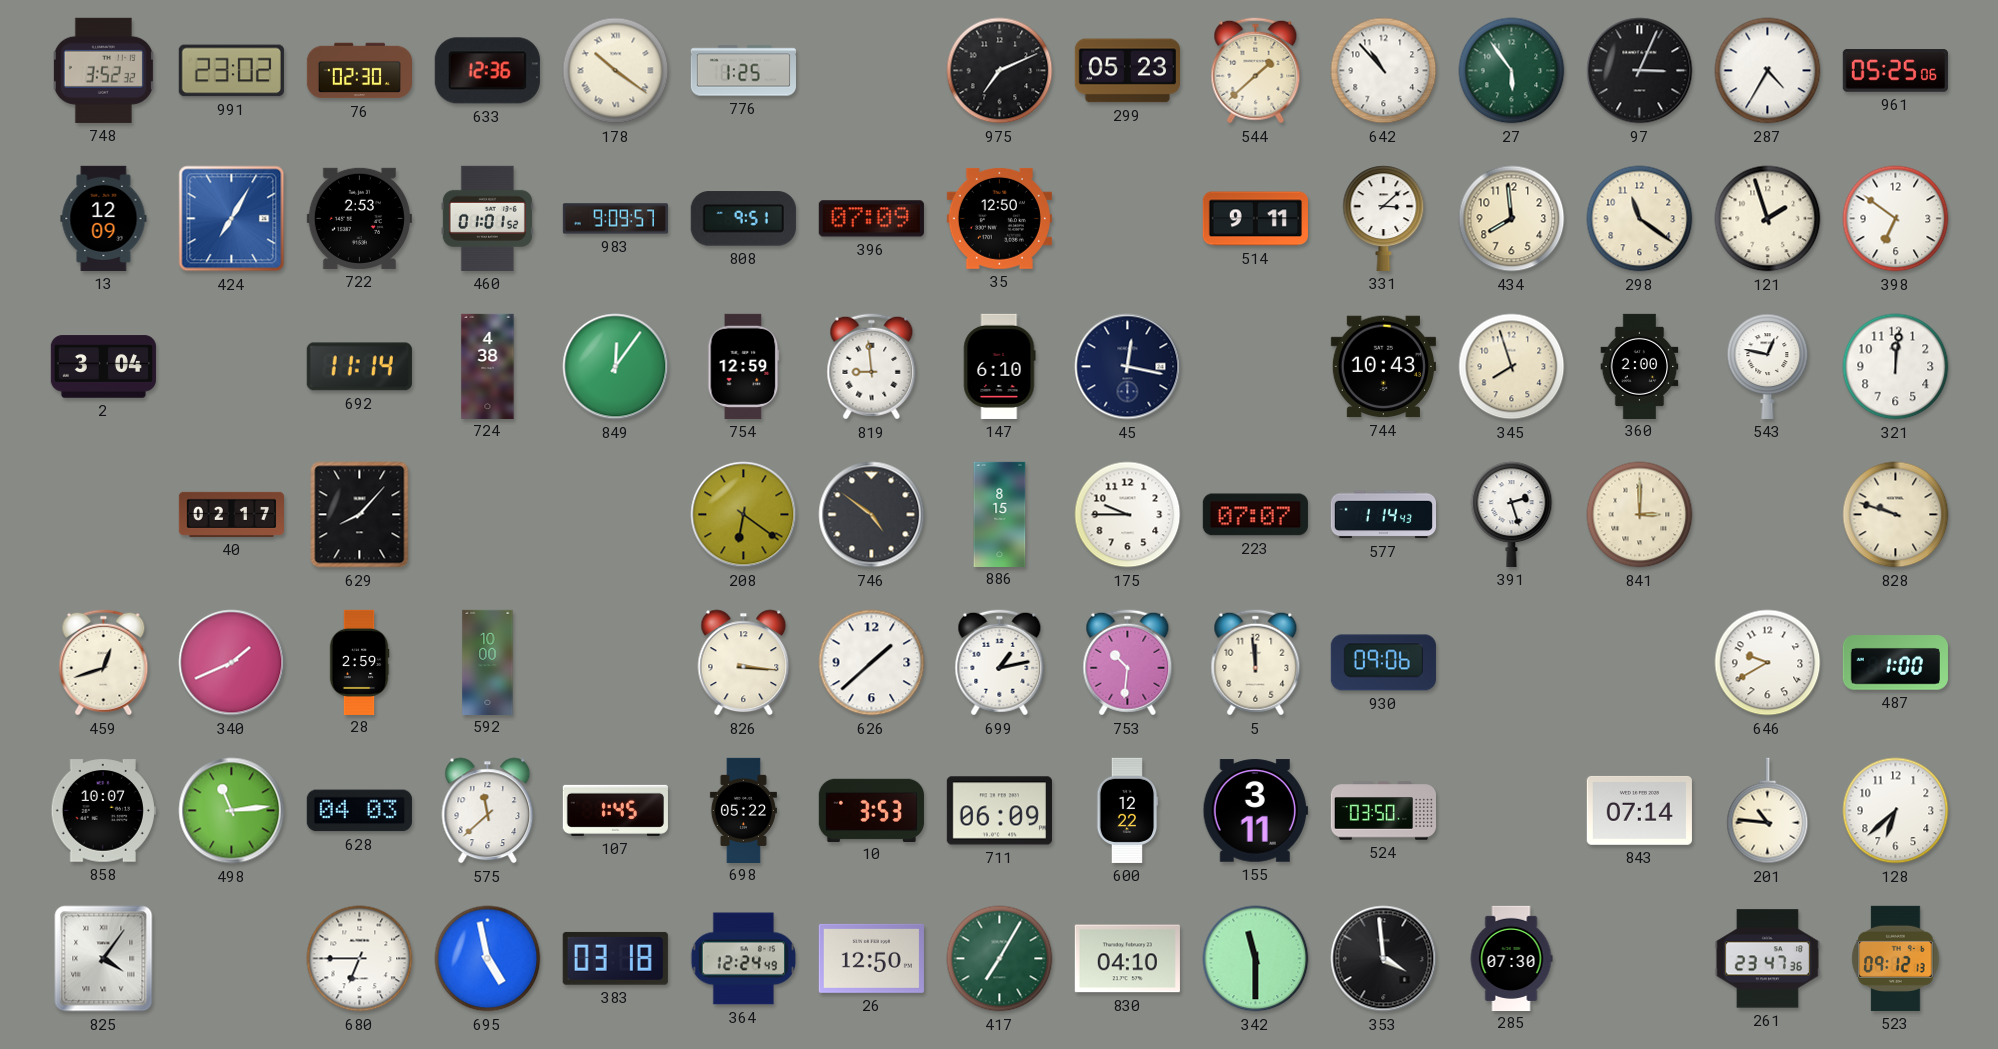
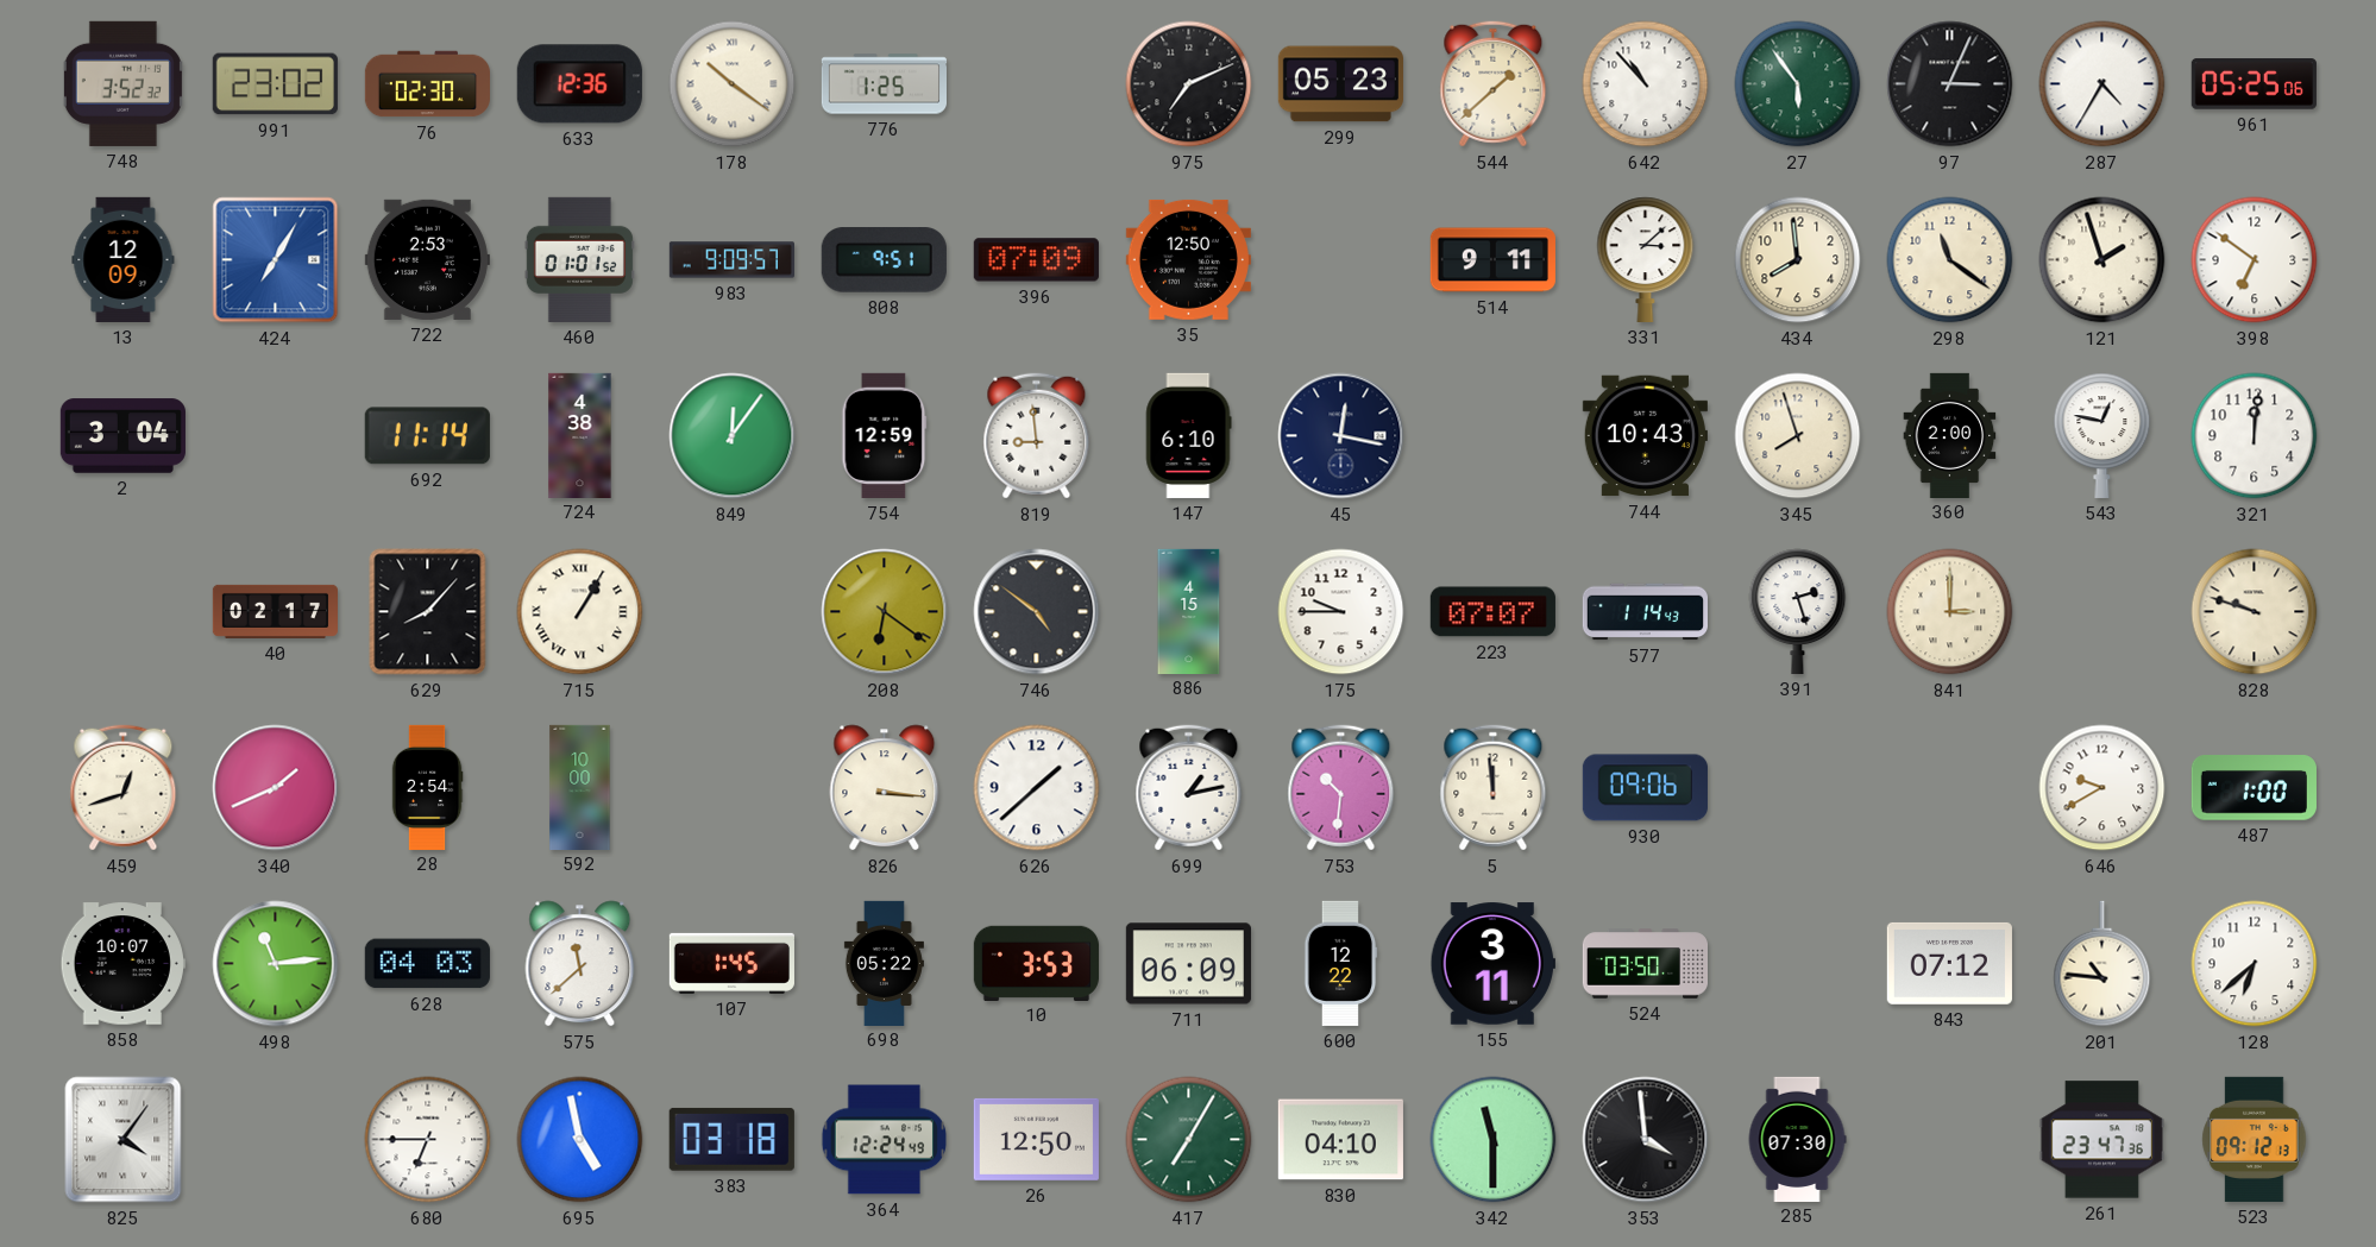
715: none -> 1:05 (580, 612)
886: 8:15 -> 4:15 (1189, 611)
28: 2:59 -> 2:54 (427, 787)
843: 07:14 -> 07:12 (1949, 963)
